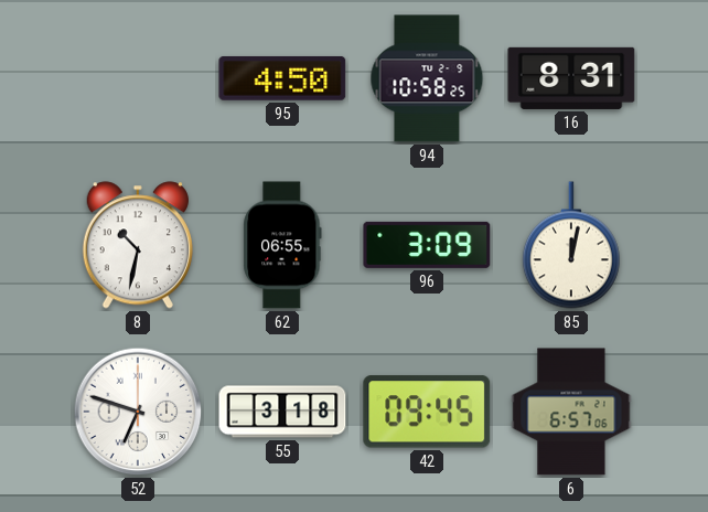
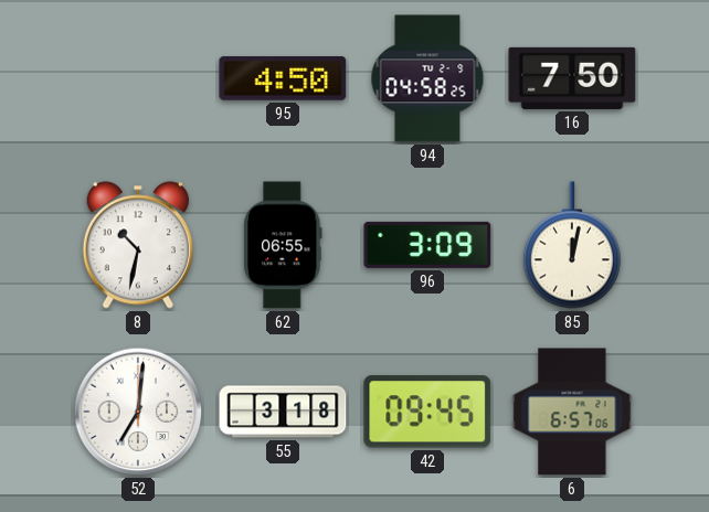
94: 10:58 -> 04:58 (427, 78)
16: 8:31 -> 7:50 (572, 78)
52: 6:48 -> 7:01 (138, 412)
